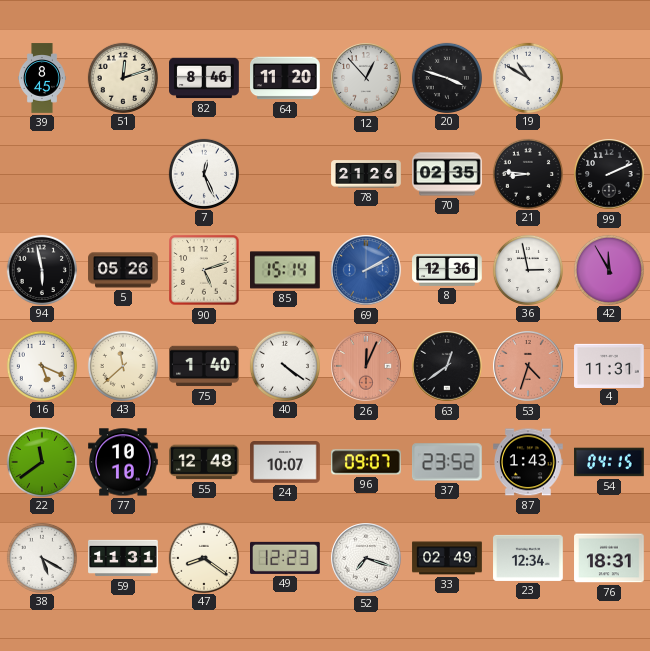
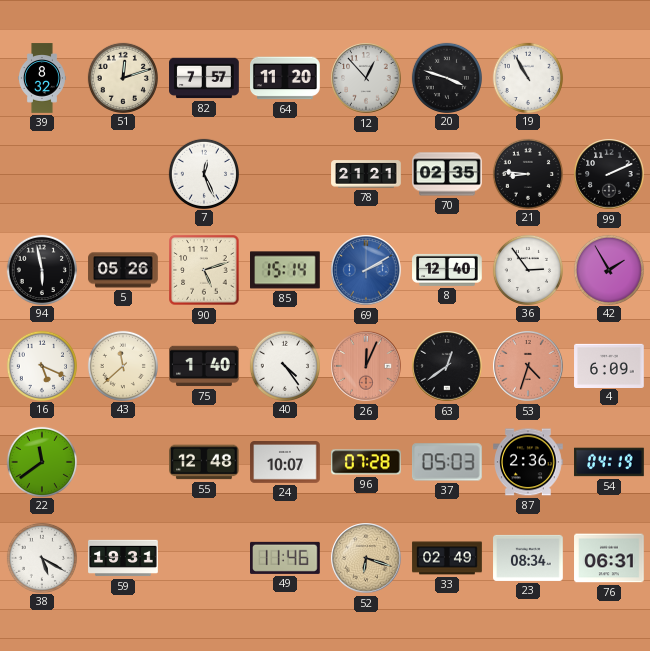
39: 8:45 -> 8:32 (42, 78)
82: 8:46 -> 7:57 (204, 78)
19: 10:50 -> 10:55 (527, 77)
78: 21:26 -> 21:21 (366, 174)
8: 12:36 -> 12:40 (447, 270)
36: 2:58 -> 2:54 (527, 269)
42: 11:55 -> 1:55 (608, 269)
40: 4:21 -> 4:24 (284, 365)
4: 11:31 -> 6:09 (609, 365)
77: 10:10 -> none (123, 462)
96: 09:07 -> 07:28 (367, 462)
37: 23:52 -> 05:03 (448, 462)
87: 1:43 -> 2:36 (528, 462)
54: 04:15 -> 04:19 (609, 462)
59: 11:31 -> 19:31 (123, 558)
47: 8:21 -> none (203, 557)
49: 12:23 -> 11:46 (286, 558)
52: 7:18 -> 6:18 (366, 558)
52 dial: white -> champagne (366, 558)
23: 12:34 -> 08:34 (528, 558)
76: 18:31 -> 06:31 (609, 558)
